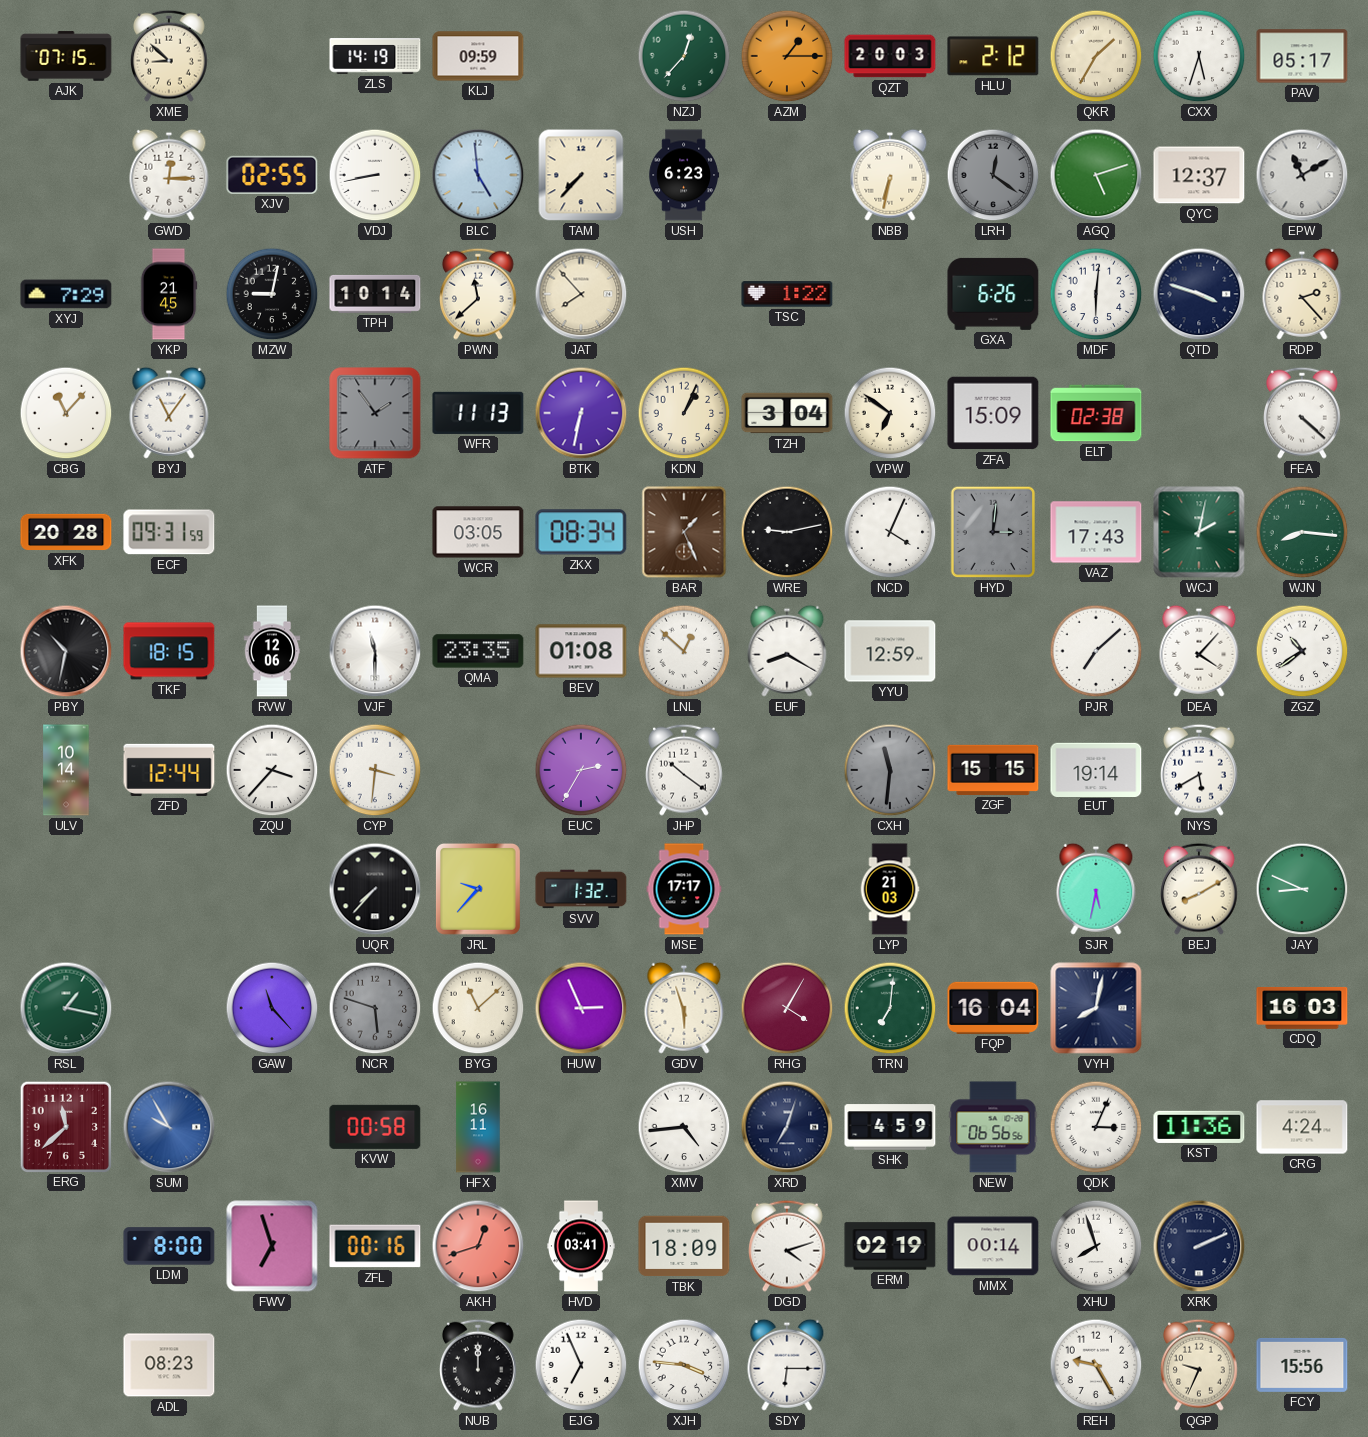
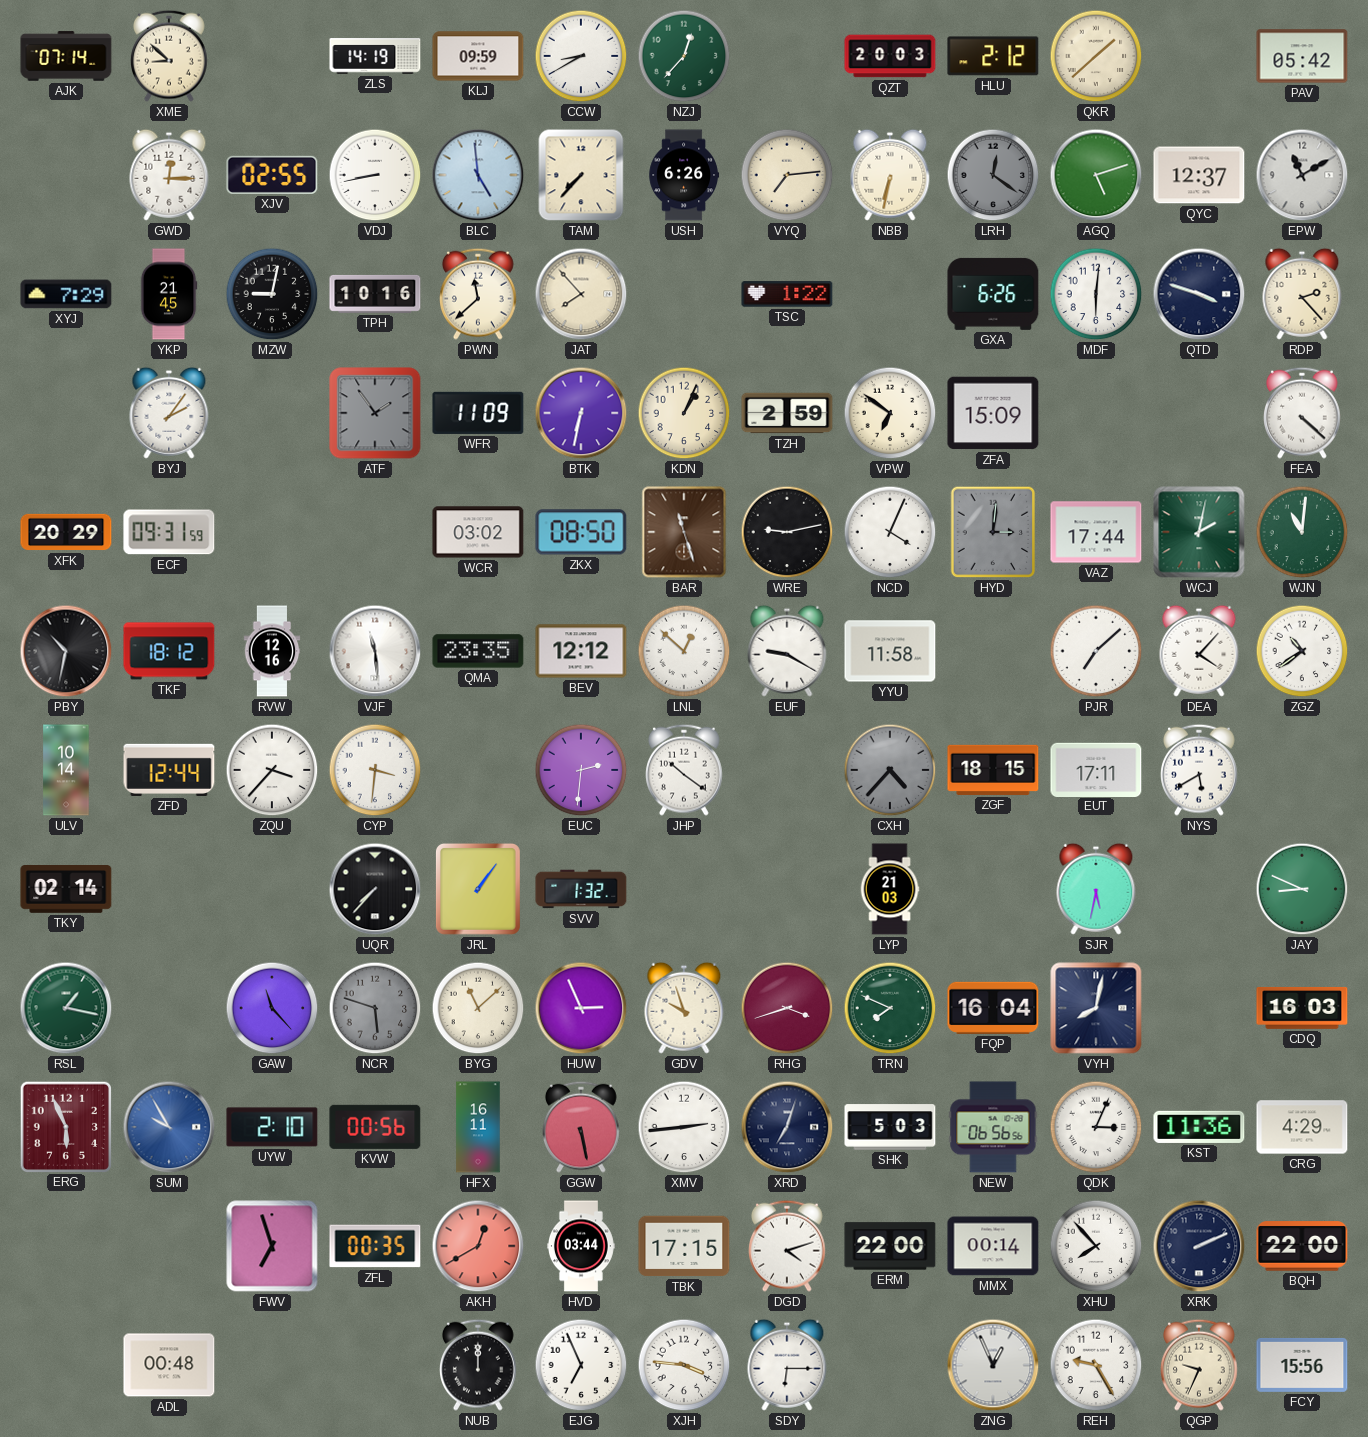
AJK: 07:15 -> 07:14 (66, 56)
CCW: none -> 8:40 (581, 56)
AZM: 1:15 -> none (787, 56)
QKR: 1:35 -> 1:38 (1096, 56)
CXX: 5:33 -> none (1199, 56)
PAV: 05:17 -> 05:42 (1302, 56)
USH: 6:23 -> 6:26 (684, 175)
VYQ: none -> 7:14 (787, 175)
TPH: 10:14 -> 10:16 (375, 294)
CBG: 11:07 -> none (66, 413)
BYJ: 11:06 -> 2:06 (169, 413)
WFR: 11:13 -> 11:09 (478, 413)
TZH: 3:04 -> 2:59 (787, 413)
ELT: 02:38 -> none (1096, 413)
XFK: 20:28 -> 20:29 (66, 532)
WCR: 03:05 -> 03:02 (478, 532)
ZKX: 08:34 -> 08:50 (581, 532)
BAR: 1:26 -> 11:27 (684, 532)
VAZ: 17:43 -> 17:44 (1096, 532)
WJN: 8:16 -> 11:01 (1302, 532)
TKF: 18:15 -> 18:12 (169, 651)
RVW: 12:06 -> 12:16 (272, 651)
VJF: 11:30 -> 11:29 (375, 651)
BEV: 01:08 -> 12:12 (581, 651)
EUF: 8:20 -> 9:20 (787, 651)
YYU: 12:59 -> 11:58 (890, 651)
EUC: 2:35 -> 2:31 (581, 770)
CXH: 11:31 -> 4:37 (890, 770)
ZGF: 15:15 -> 18:15 (993, 770)
EUT: 19:14 -> 17:11 (1096, 769)
TKY: none -> 02:14 (66, 890)
JRL: 9:37 -> 1:06 (478, 889)
MSE: 17:17 -> none (684, 889)
BEJ: 8:10 -> none (1200, 889)
GDV: 5:57 -> 9:57 (684, 1008)
RHG: 4:05 -> 3:42 (787, 1008)
TRN: 7:01 -> 7:49 (890, 1008)
ERG: 11:38 -> 5:56 (66, 1126)
UYW: none -> 2:10 (272, 1127)
KVW: 00:58 -> 00:56 (375, 1127)
GGW: none -> 5:28 (582, 1127)
XMV: 4:44 -> 2:44 (684, 1127)
SHK: 4:59 -> 5:03 (890, 1127)
CRG: 4:24 -> 4:29 (1302, 1127)
LDM: 8:00 -> none (169, 1246)
ZFL: 00:16 -> 00:35 (375, 1246)
AKH: 12:42 -> 12:40 (478, 1246)
HVD: 03:41 -> 03:44 (581, 1246)
TBK: 18:09 -> 17:15 (684, 1246)
ERM: 02:19 -> 22:00 (890, 1246)
XHU: 7:57 -> 7:53 (1096, 1246)
BQH: none -> 22:00 (1302, 1246)
ADL: 08:23 -> 00:48 (169, 1365)
ZNG: none -> 12:56 (993, 1365)
